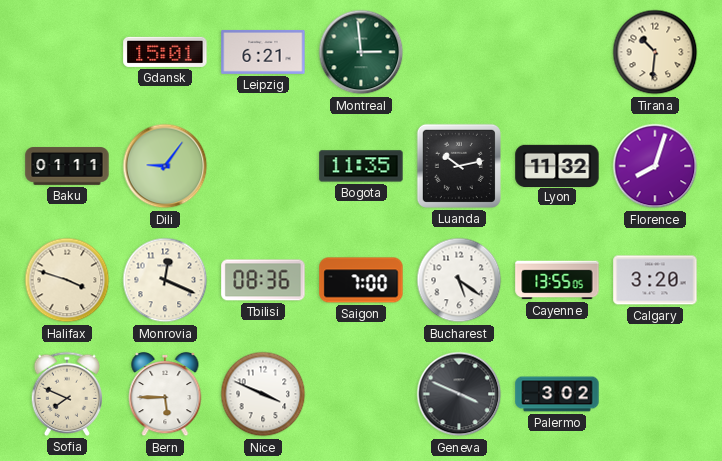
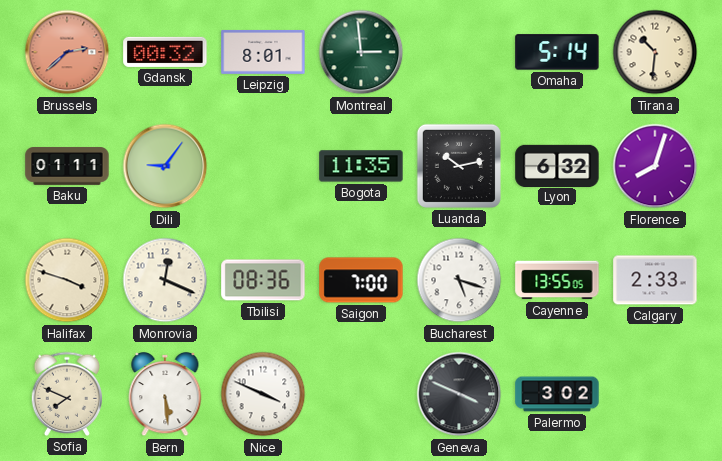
Brussels: none -> 2:38 (67, 52)
Gdansk: 15:01 -> 00:32 (165, 52)
Leipzig: 6:21 -> 8:01 (263, 52)
Omaha: none -> 5:14 (557, 52)
Lyon: 11:32 -> 6:32 (557, 165)
Bucharest: 5:21 -> 5:18 (459, 280)
Calgary: 3:20 -> 2:33 (655, 280)
Bern: 5:45 -> 5:29 (165, 394)
